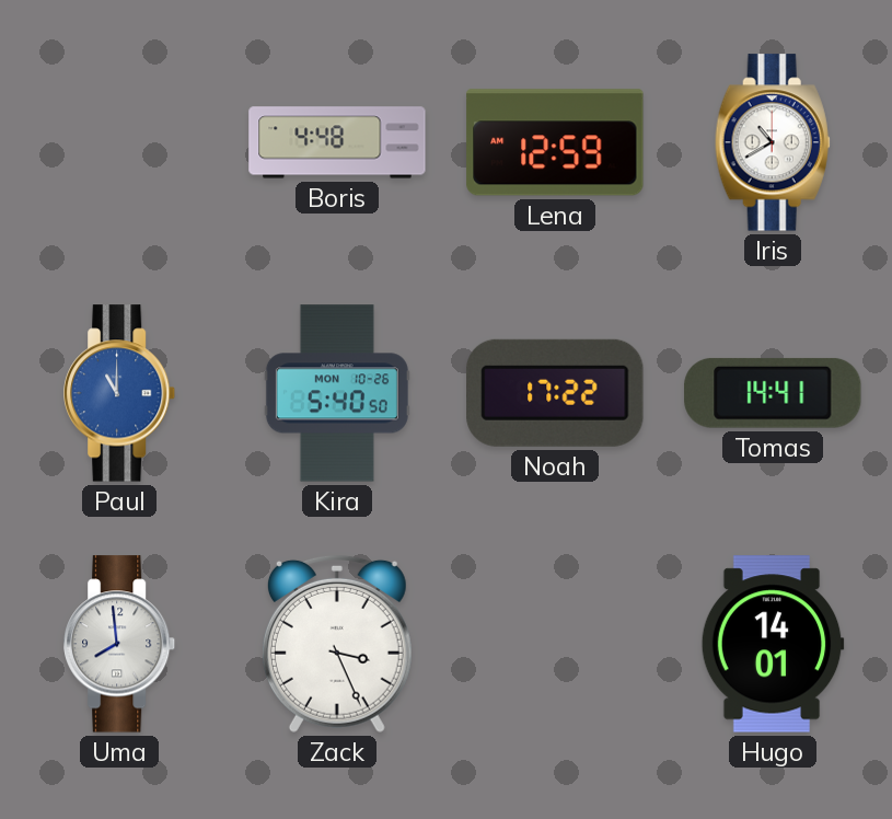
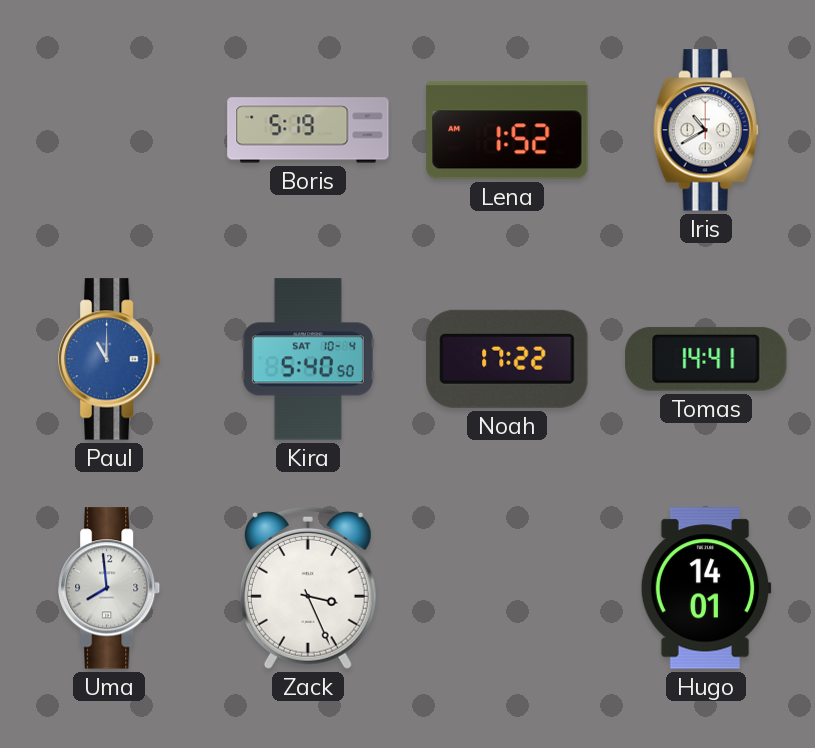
Boris: 4:48 -> 5:19 (308, 130)
Lena: 12:59 -> 1:52 (507, 130)
Kira date: MON 10-26 -> SAT 10-4 (308, 359)
